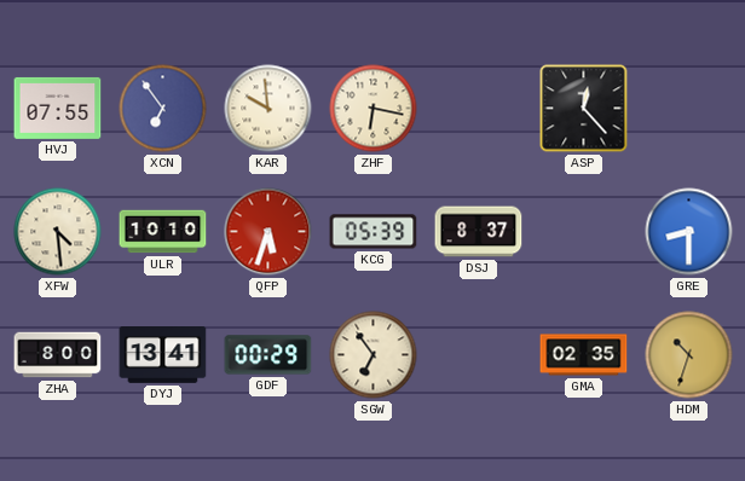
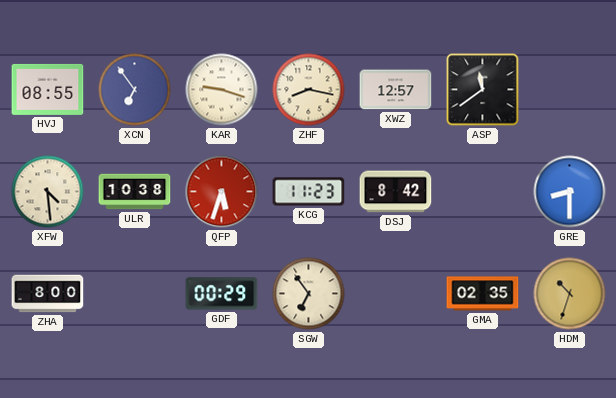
HVJ: 07:55 -> 08:55 (48, 89)
KAR: 9:59 -> 9:18 (222, 90)
ZHF: 6:17 -> 8:17 (309, 90)
XWZ: none -> 12:57 (396, 90)
ASP: 12:23 -> 11:39 (483, 90)
ULR: 10:10 -> 10:38 (135, 192)
KCG: 05:39 -> 11:23 (309, 192)
DSJ: 8:37 -> 8:42 (396, 192)
DYJ: 13:41 -> none (163, 355)
